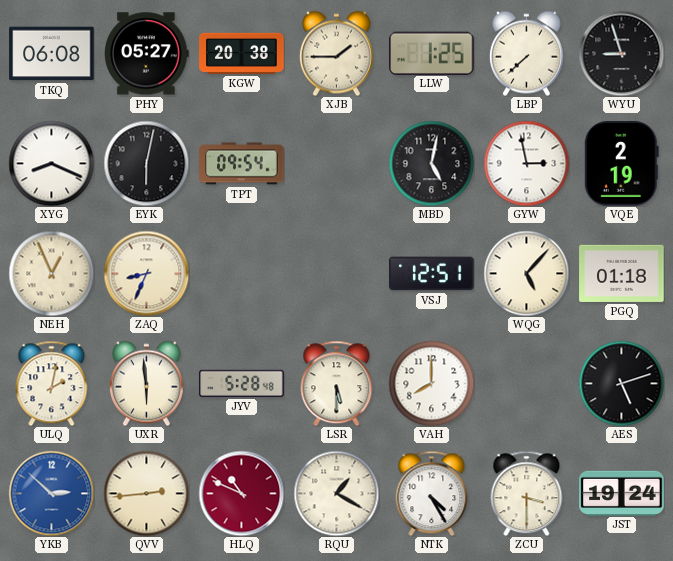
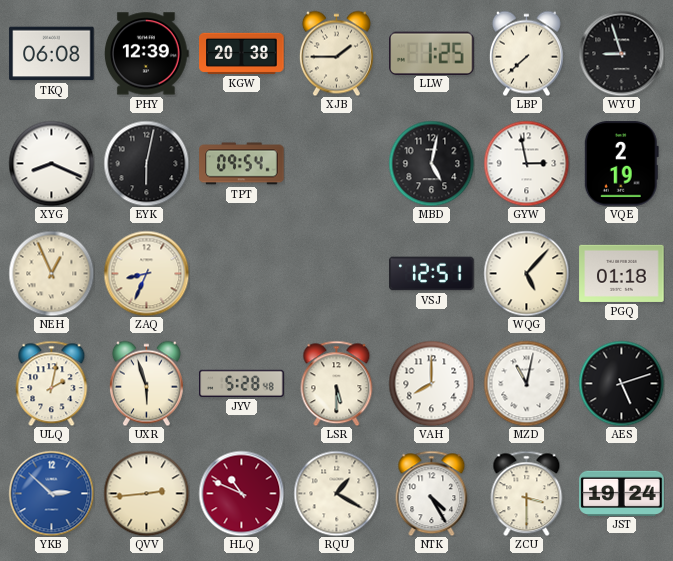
PHY: 05:27 -> 12:39 (147, 54)
UXR: 5:59 -> 5:57 (146, 383)
MZD: none -> 11:02 (526, 383)
